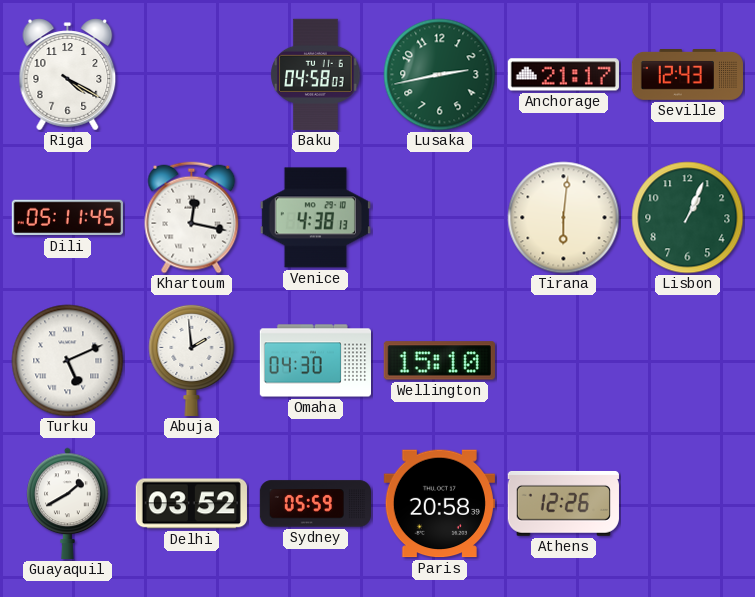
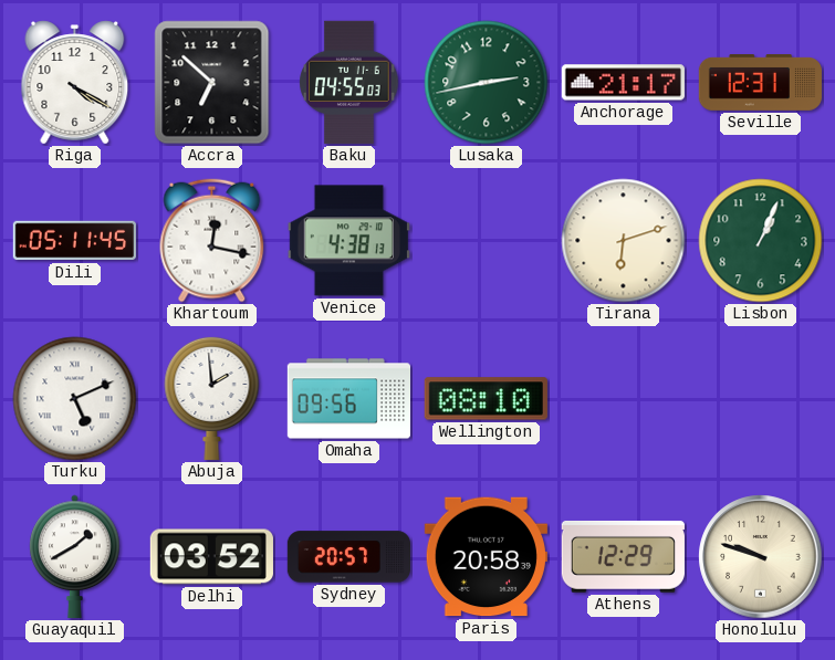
Accra: none -> 6:52 (212, 83)
Baku: 04:58 -> 04:55 (349, 82)
Seville: 12:43 -> 12:31 (760, 83)
Tirana: 6:01 -> 6:12 (624, 241)
Omaha: 04:30 -> 09:56 (348, 399)
Wellington: 15:10 -> 08:10 (486, 399)
Sydney: 05:59 -> 20:57 (348, 557)
Athens: 12:26 -> 12:29 (623, 557)
Honolulu: none -> 9:48 (761, 557)
